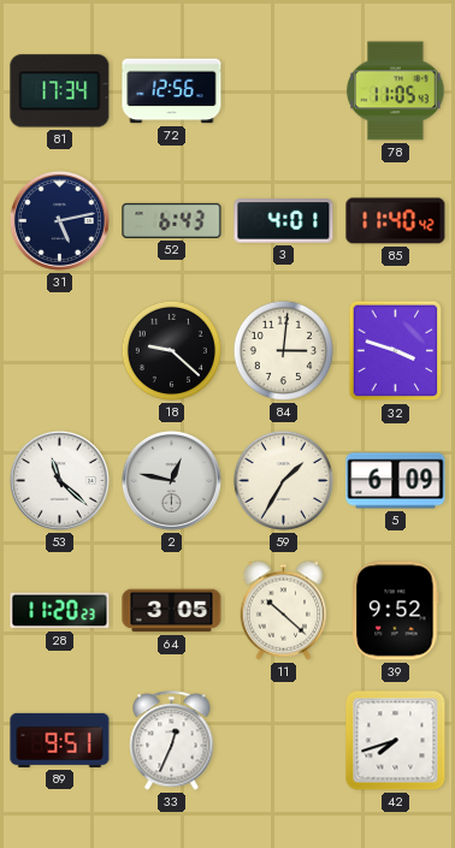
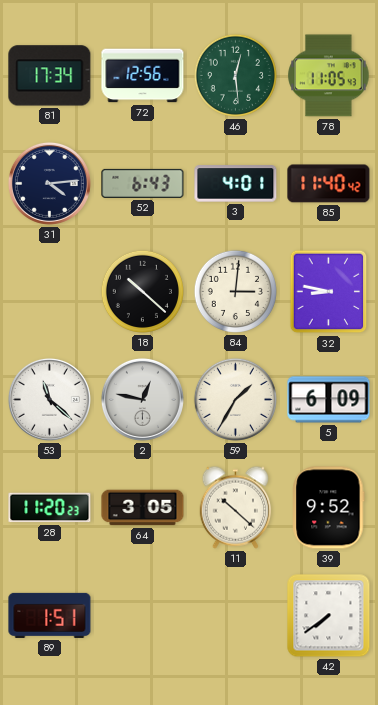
46: none -> 12:29 (235, 75)
31: 5:13 -> 4:14 (49, 183)
18: 9:22 -> 10:22 (142, 291)
32: 3:48 -> 8:47 (329, 292)
89: 9:51 -> 1:51 (50, 615)
33: 12:34 -> none (172, 741)
42: 7:42 -> 7:39 (329, 616)
